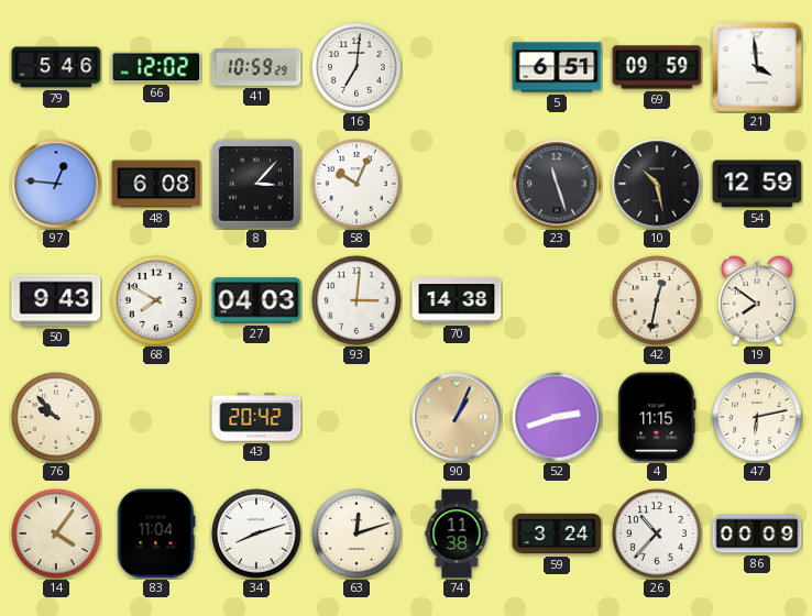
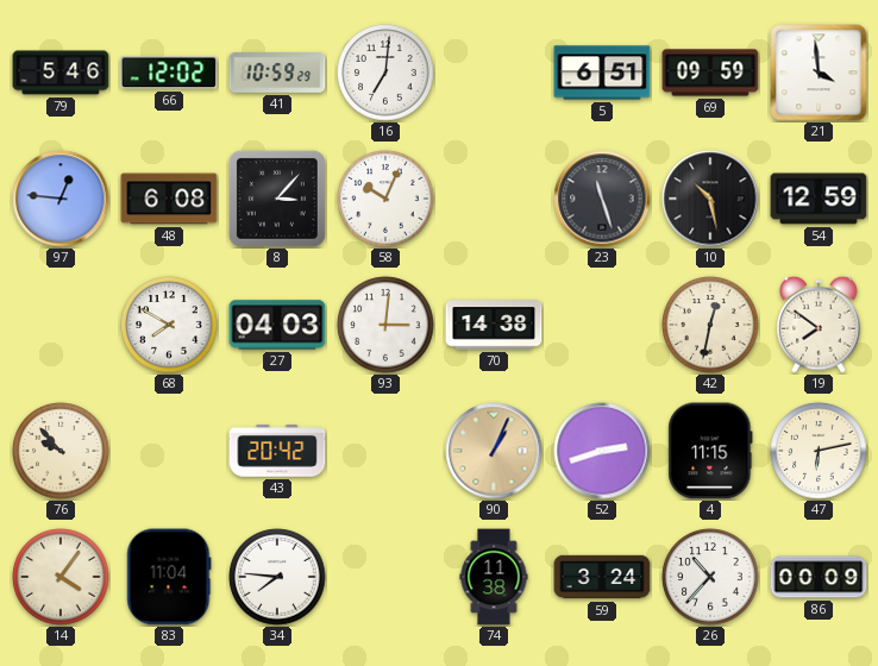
50: 9:43 -> none (56, 300)
34: 8:12 -> 7:46 (277, 577)
63: 12:12 -> none (356, 533)
